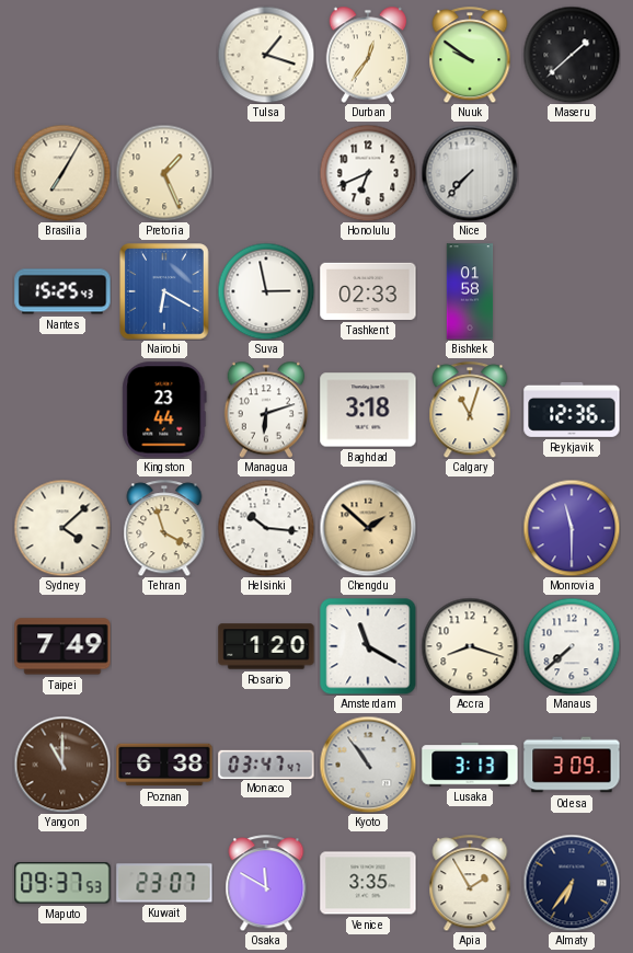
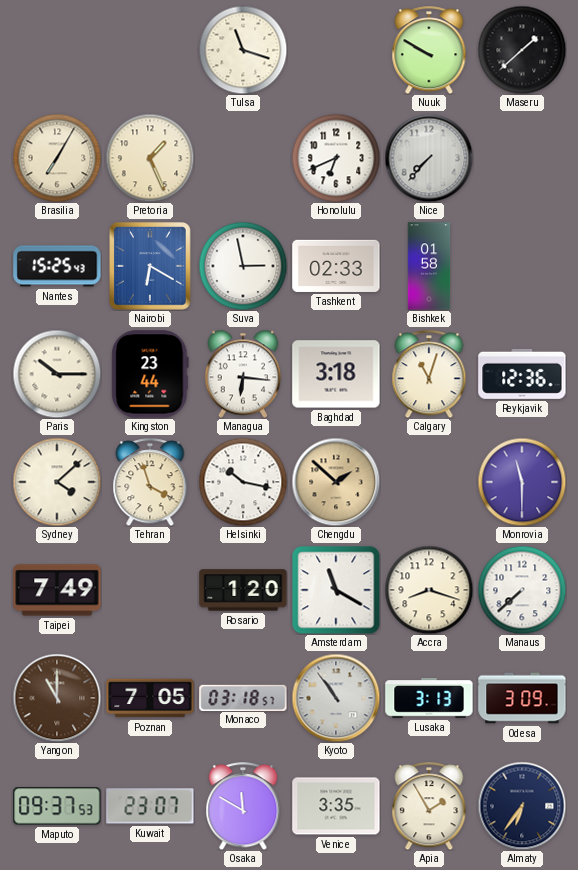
Tulsa: 1:18 -> 11:18 (243, 50)
Durban: 12:36 -> none (368, 55)
Nuuk: 9:51 -> 9:50 (429, 50)
Paris: none -> 10:15 (57, 374)
Managua: 6:12 -> 6:16 (243, 374)
Helsinki: 10:16 -> 10:17 (243, 482)
Poznan: 6:38 -> 7:05 (150, 698)
Monaco: 03:47 -> 03:18 (243, 697)
